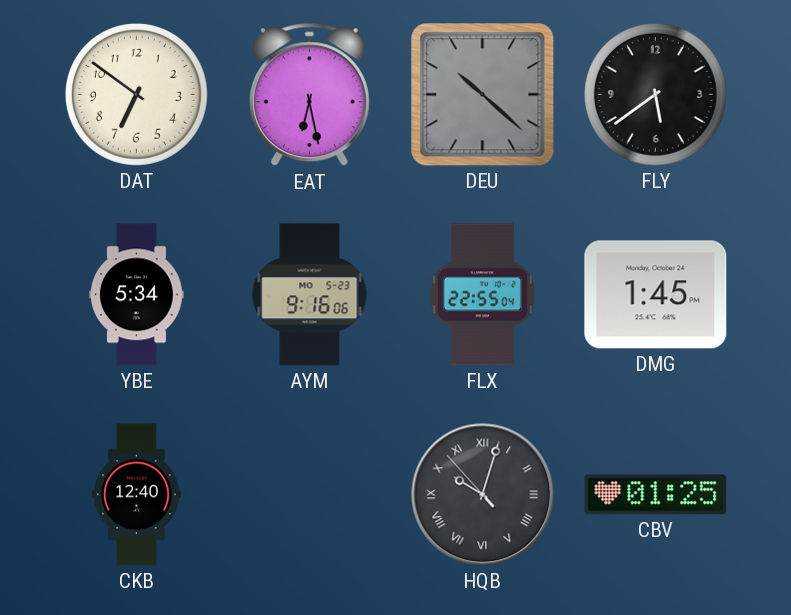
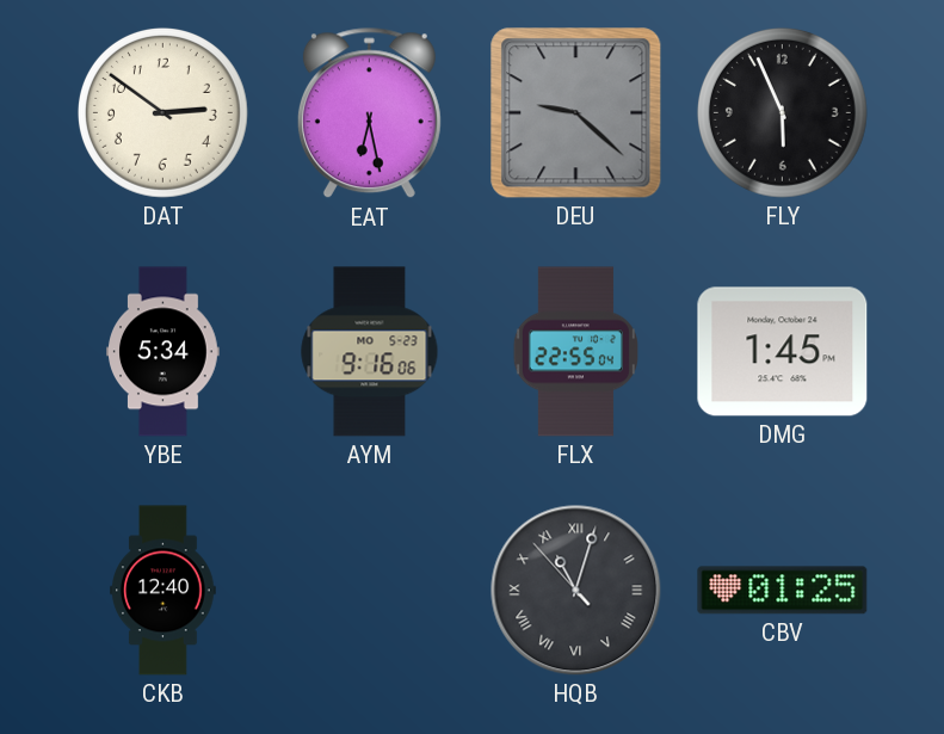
DAT: 6:51 -> 2:51 (162, 112)
DEU: 10:22 -> 9:22 (576, 113)
FLY: 5:39 -> 5:56 (782, 112)
HQB: 10:02 -> 11:02 (576, 591)
